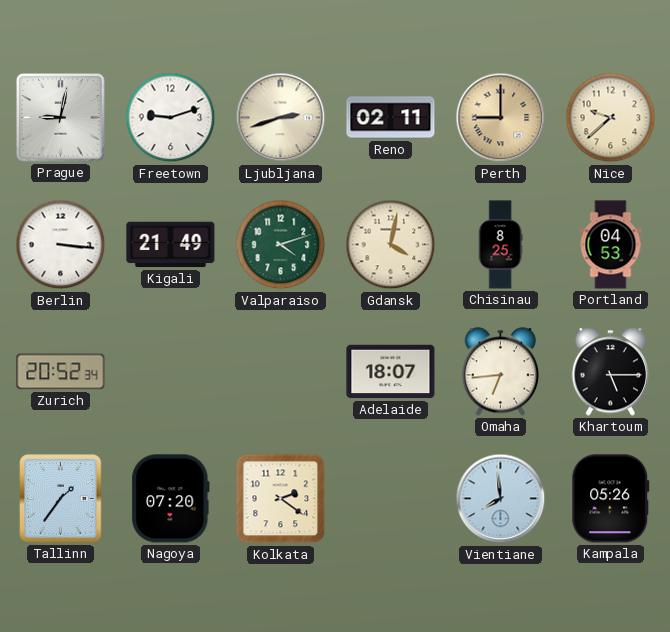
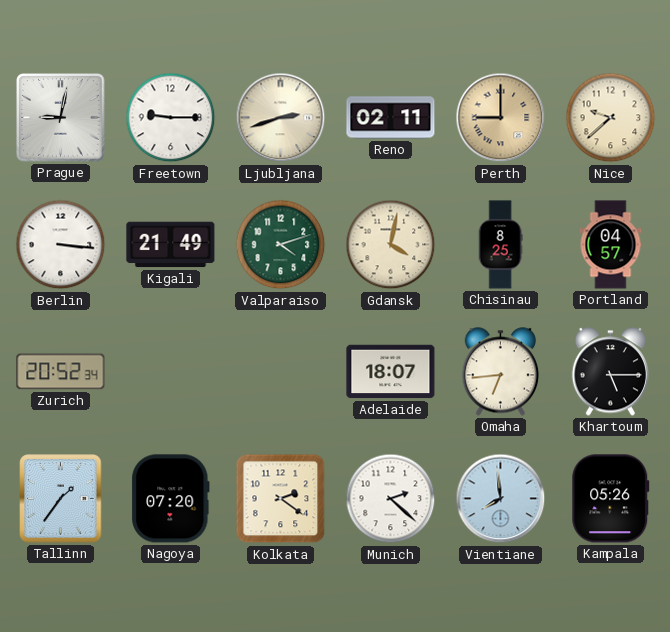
Freetown: 9:12 -> 9:15 (171, 118)
Portland: 04:53 -> 04:57 (611, 245)
Munich: none -> 2:22 (391, 499)
